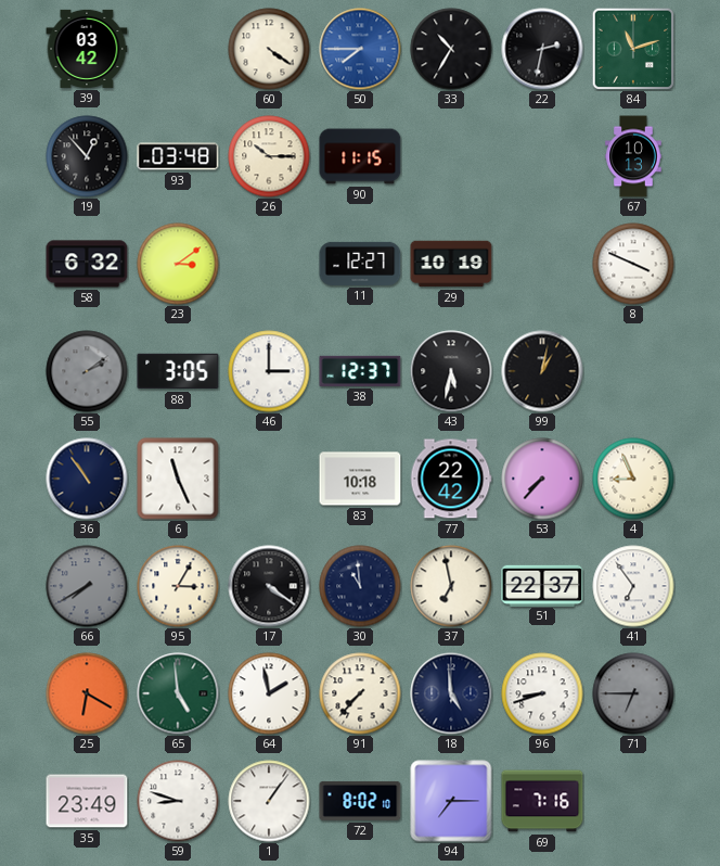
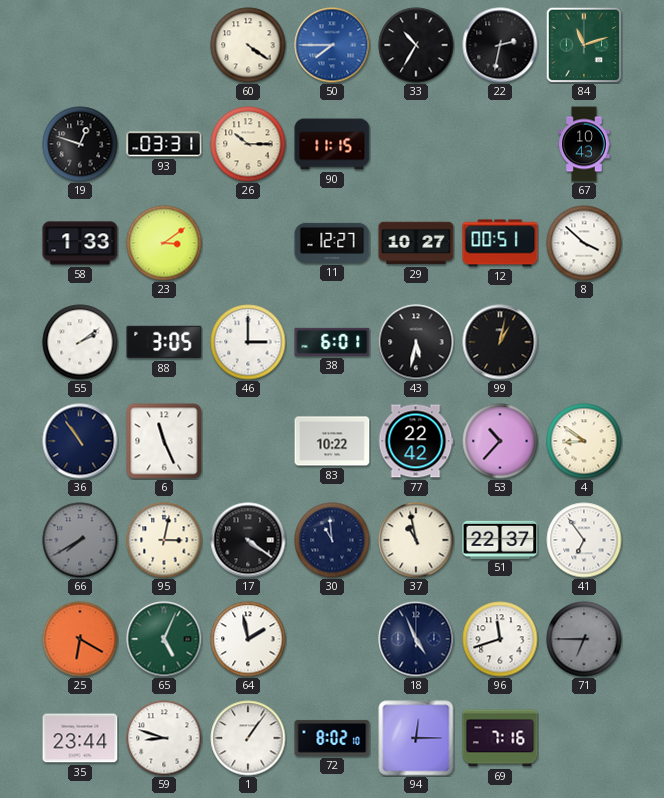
39: 03:42 -> none (87, 49)
19: 12:53 -> 12:48 (80, 144)
93: 03:48 -> 03:31 (164, 144)
67: 10:13 -> 10:43 (584, 144)
58: 6:32 -> 1:33 (80, 243)
29: 10:19 -> 10:27 (416, 243)
12: none -> 00:51 (500, 243)
8: 3:49 -> 3:52 (584, 243)
55 dial: grey -> white (80, 342)
38: 12:37 -> 6:01 (332, 342)
83: 10:18 -> 10:22 (332, 441)
53: 7:37 -> 10:37 (500, 441)
4: 8:56 -> 8:51 (584, 441)
95: 3:05 -> 3:02 (164, 540)
37: 6:58 -> 10:58 (416, 540)
65: 4:59 -> 5:04 (164, 639)
91: 7:37 -> none (360, 693)
18: 4:59 -> 4:56 (416, 639)
96: 8:42 -> 11:42 (500, 639)
35: 23:49 -> 23:44 (80, 738)
94: 7:15 -> 12:15 (416, 738)
